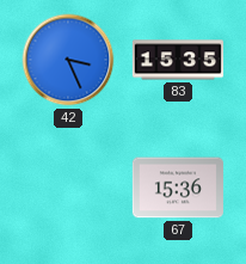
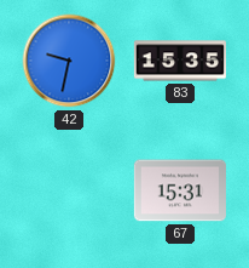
42: 3:26 -> 9:32 (69, 61)
67: 15:36 -> 15:31 (180, 190)
